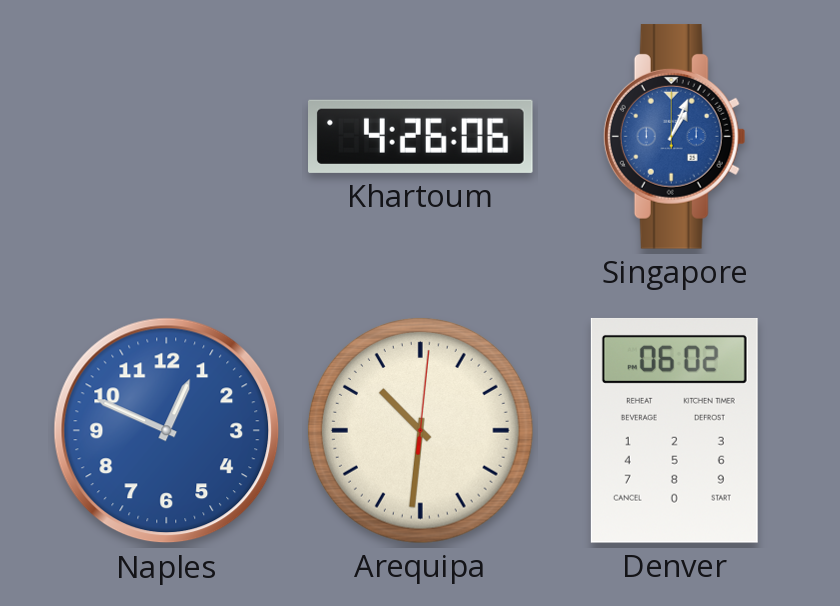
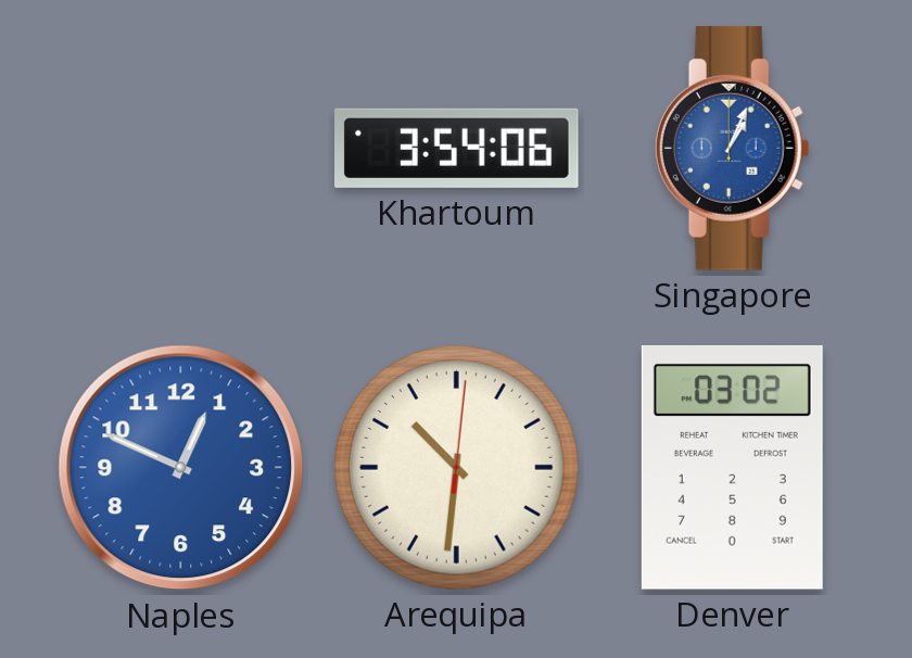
Khartoum: 4:26 -> 3:54 (457, 148)
Denver: 06:02 -> 03:02 (732, 467)
